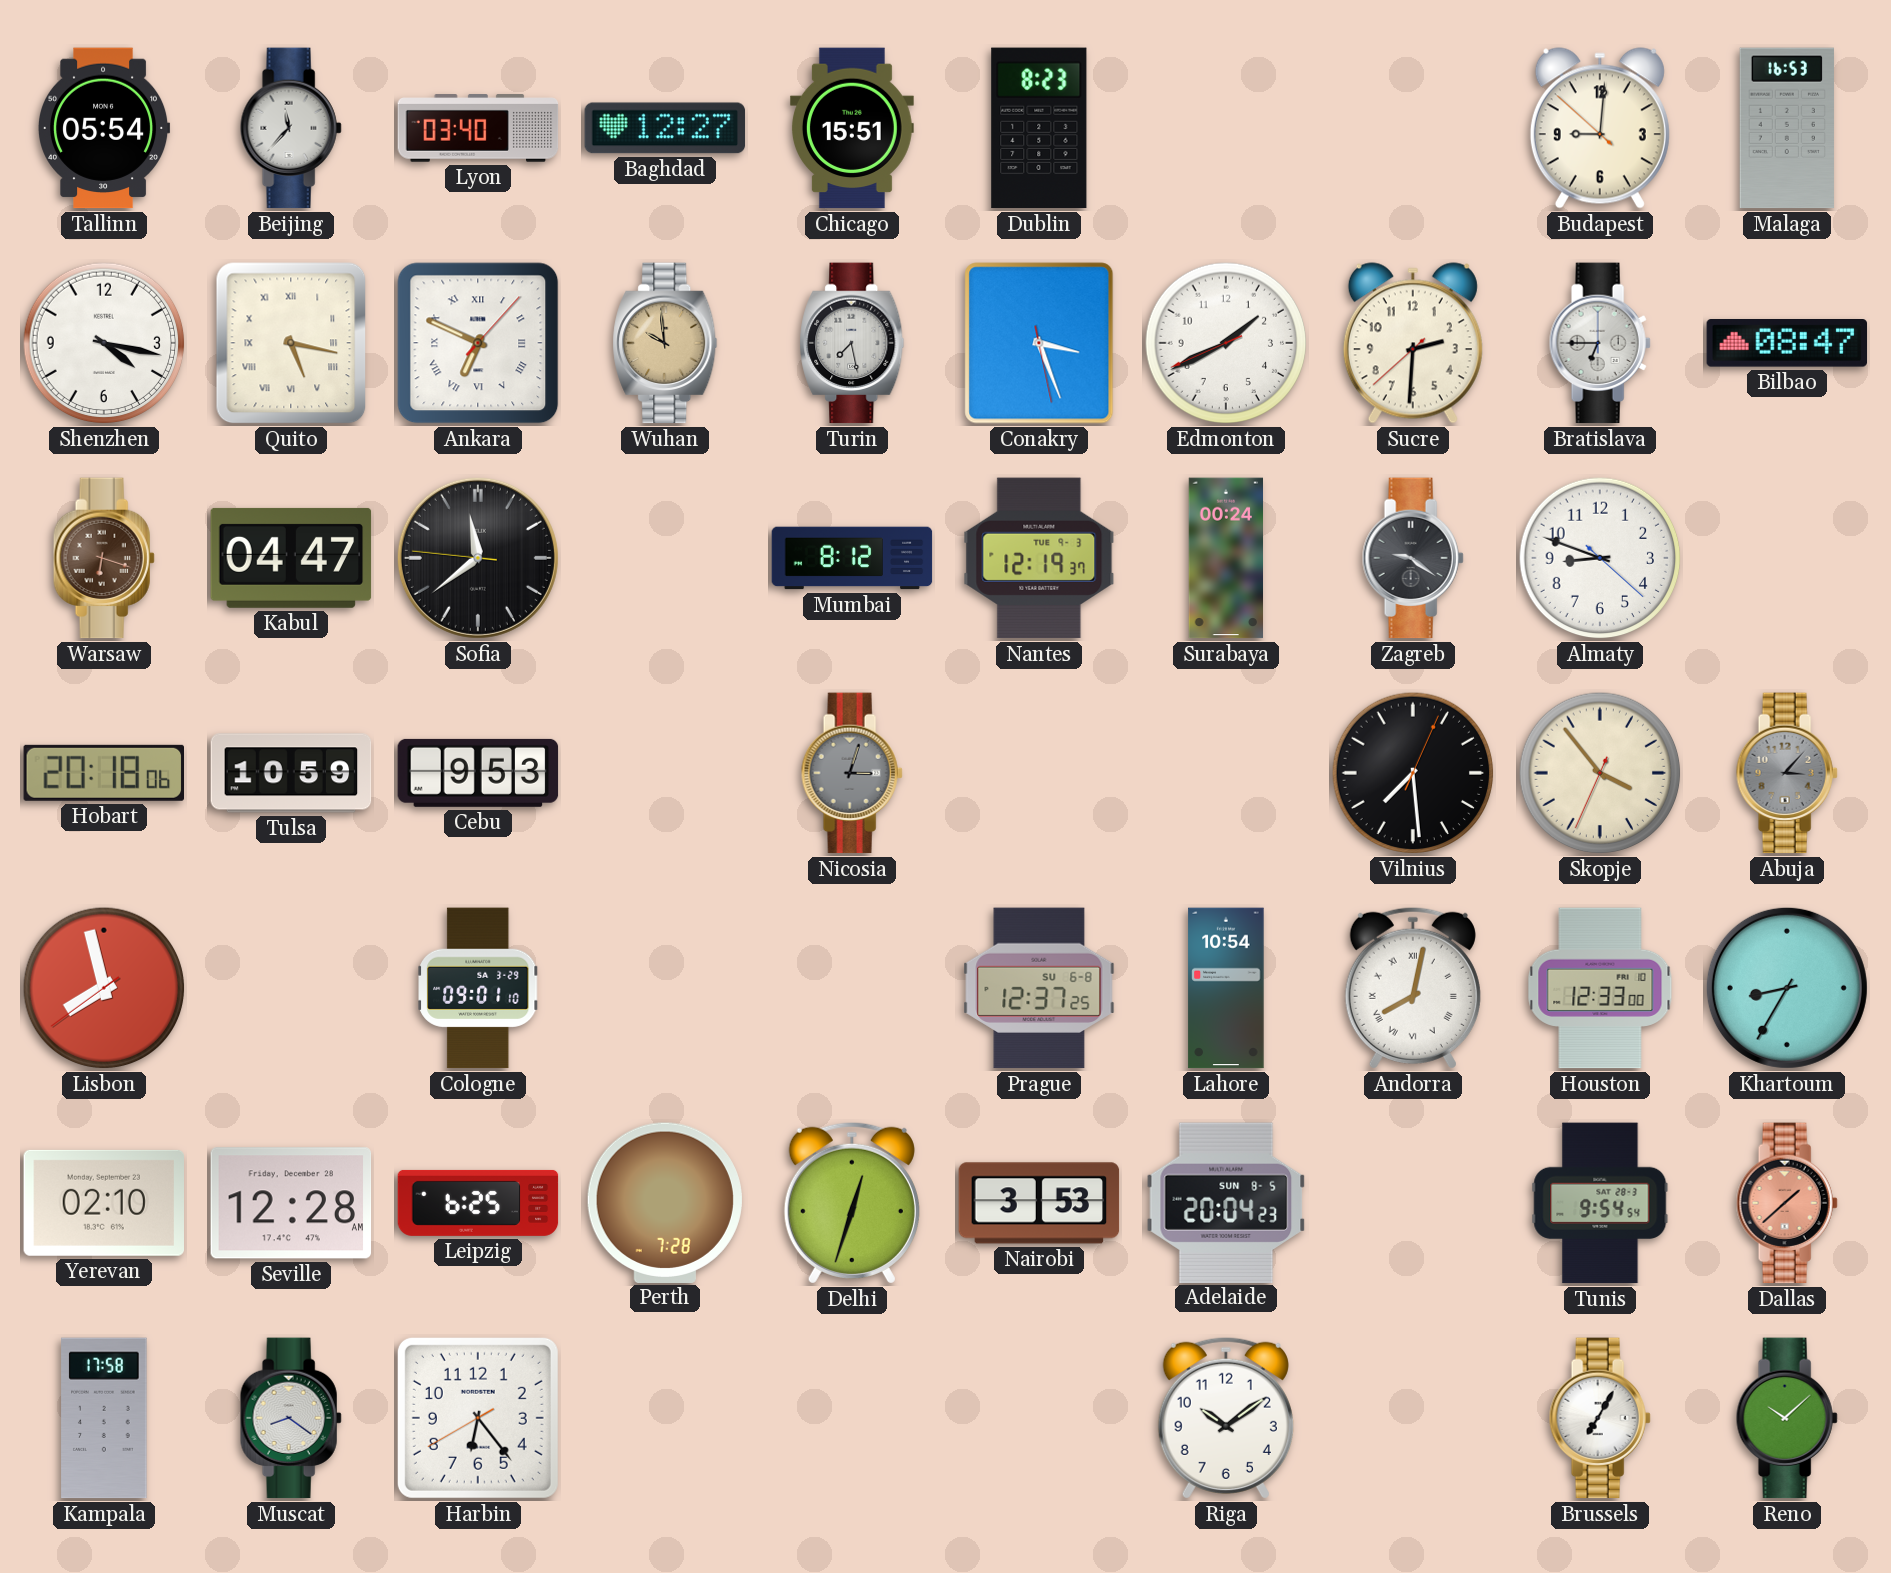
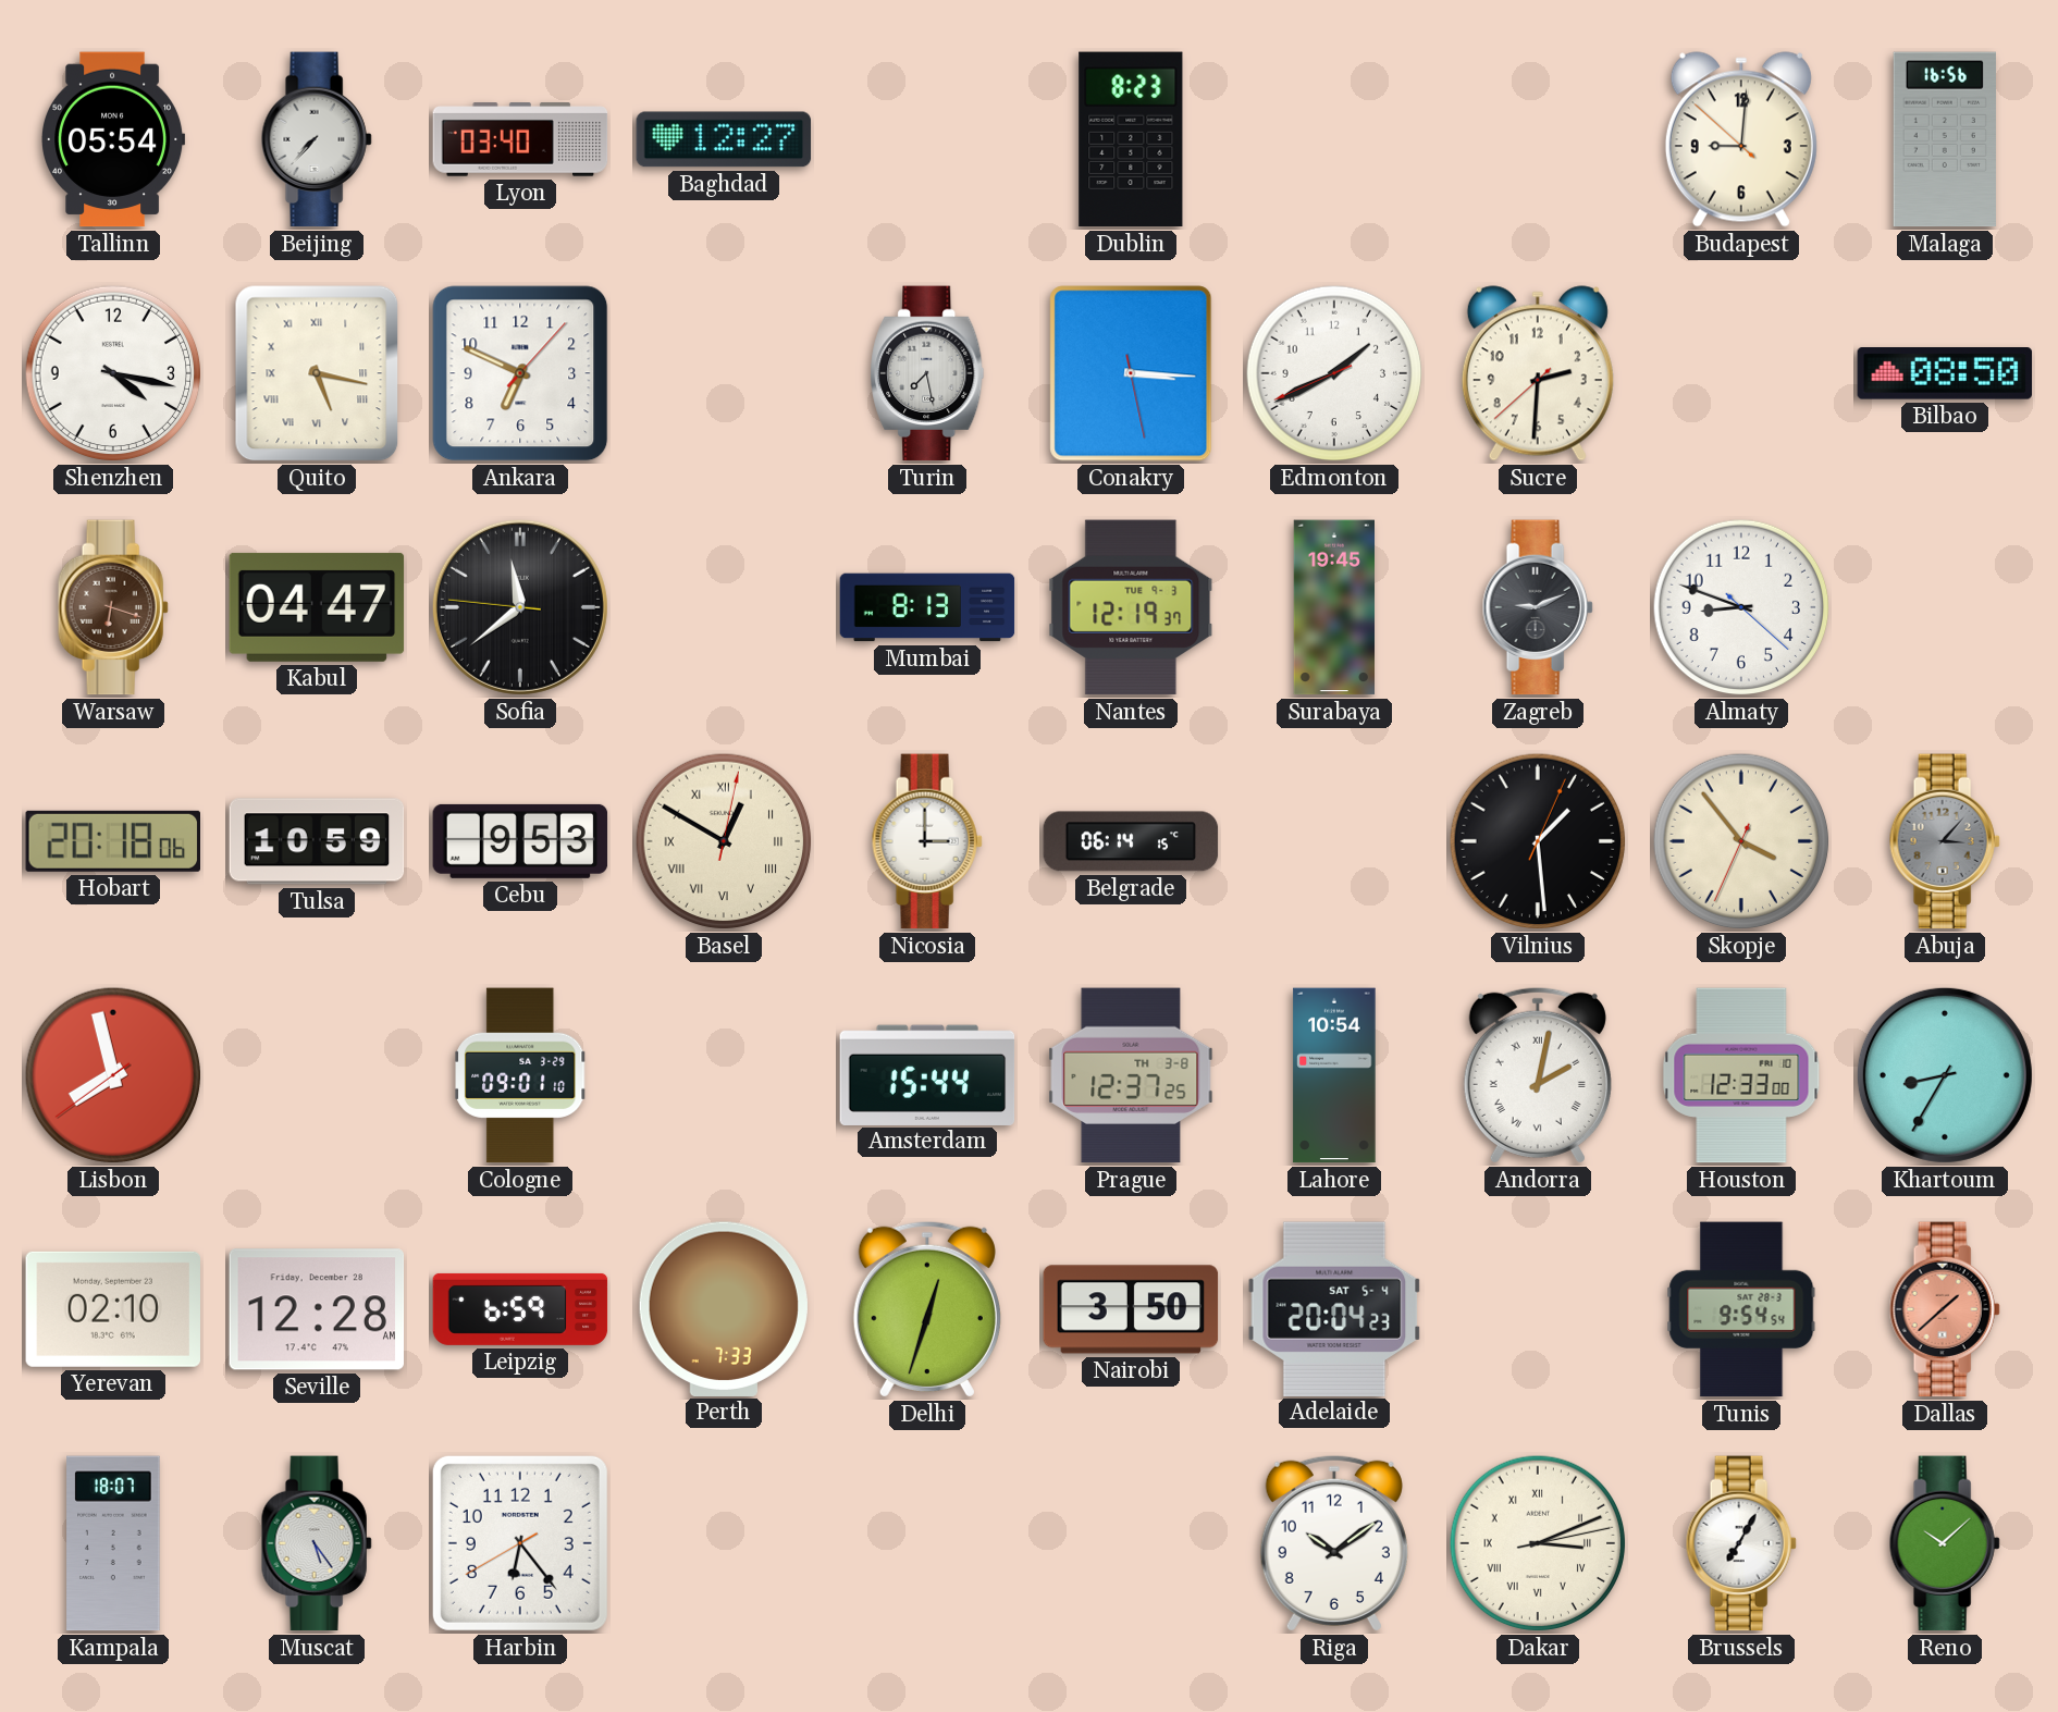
Beijing: 11:37 -> 7:37 (317, 139)
Chicago: 15:51 -> none (852, 128)
Malaga: 16:53 -> 16:56 (1945, 139)
Ankara numerals: Roman -> Arabic (520, 373)
Wuhan: 9:59 -> none (665, 343)
Conakry: 3:26 -> 3:15 (1131, 373)
Bratislava: 6:45 -> none (1600, 343)
Bilbao: 08:47 -> 08:50 (1945, 373)
Mumbai: 8:12 -> 8:13 (927, 607)
Surabaya: 00:24 -> 19:45 (1334, 607)
Zagreb: 9:21 -> 9:11 (1538, 607)
Basel: none -> 12:50 (724, 841)
Nicosia: 3:03 -> 3:00 (927, 841)
Nicosia dial: grey -> white (927, 841)
Belgrade: none -> 06:14 (1131, 841)
Vilnius: 7:29 -> 1:29 (1538, 841)
Amsterdam: none -> 15:44 (927, 1074)
Prague date: SU 6-8 -> TH 3-8 (1131, 1075)
Andorra: 8:02 -> 2:02 (1538, 1075)
Leipzig: 6:25 -> 6:59 (520, 1309)
Perth: 7:28 -> 7:33 (724, 1308)
Nairobi: 3:53 -> 3:50 (1131, 1309)
Adelaide date: SUN 8-5 -> SAT 5-4 (1334, 1308)
Kampala: 17:58 -> 18:07 (113, 1543)
Muscat: 8:21 -> 5:24 (317, 1543)
Dakar: none -> 3:11 (1538, 1543)
